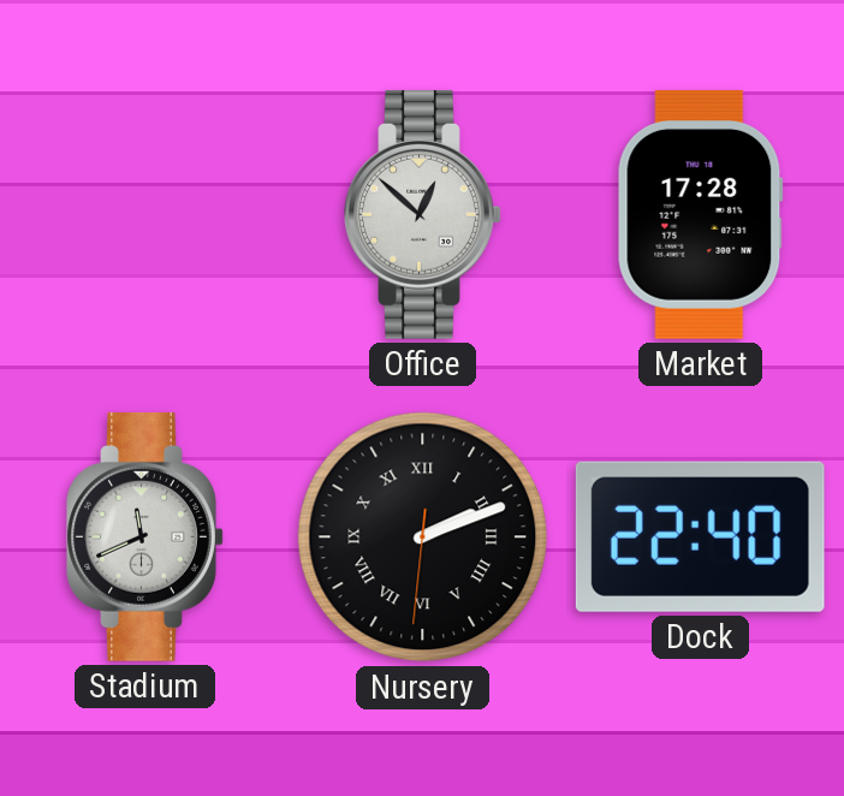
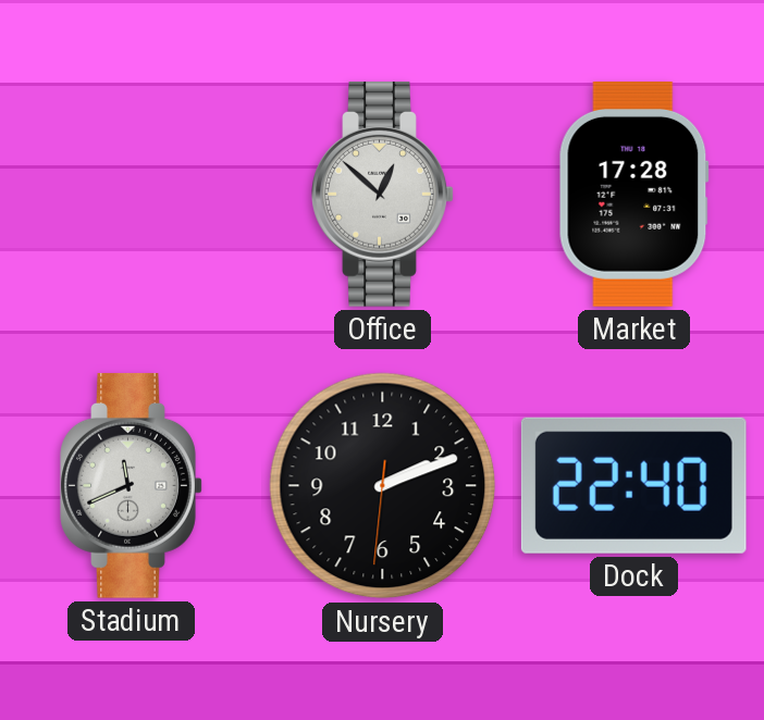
Nursery numerals: Roman -> Arabic (383, 486)
